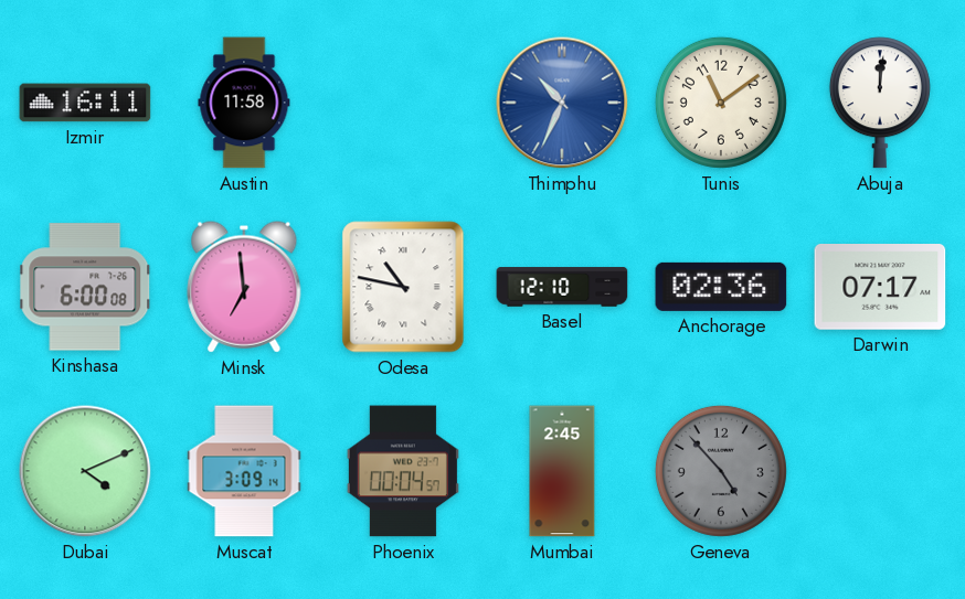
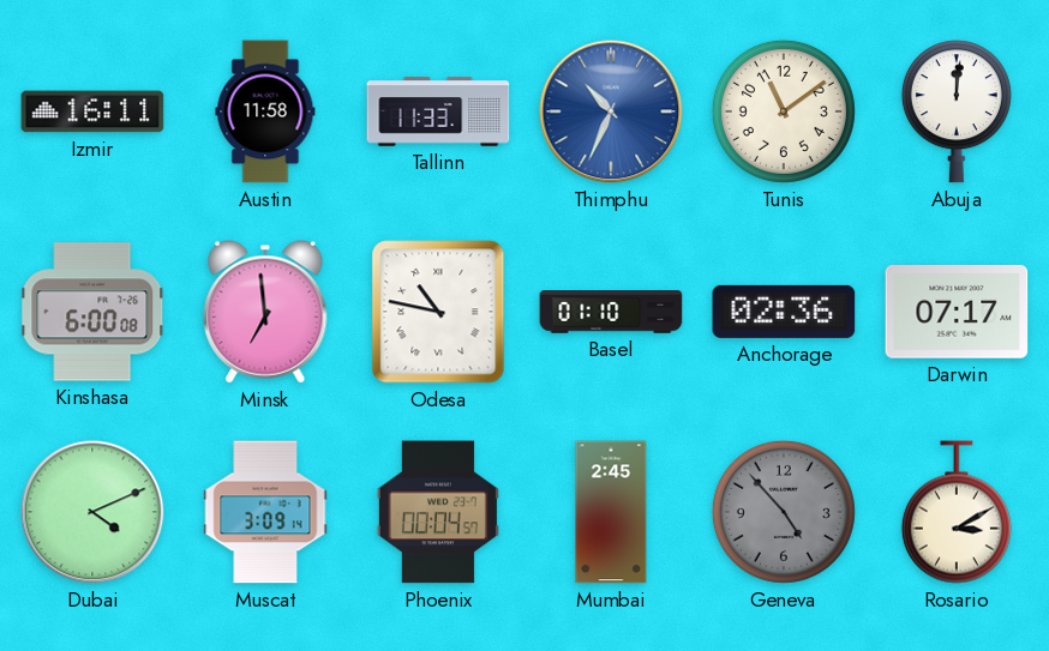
Tallinn: none -> 11:33 (438, 111)
Basel: 12:10 -> 01:10 (611, 312)
Rosario: none -> 3:10 (957, 512)
